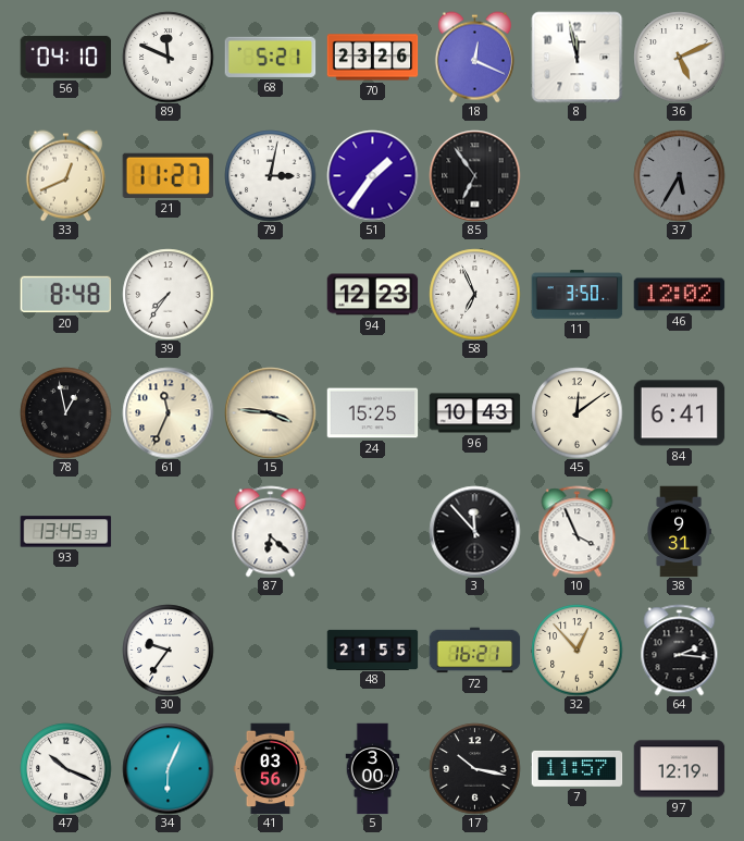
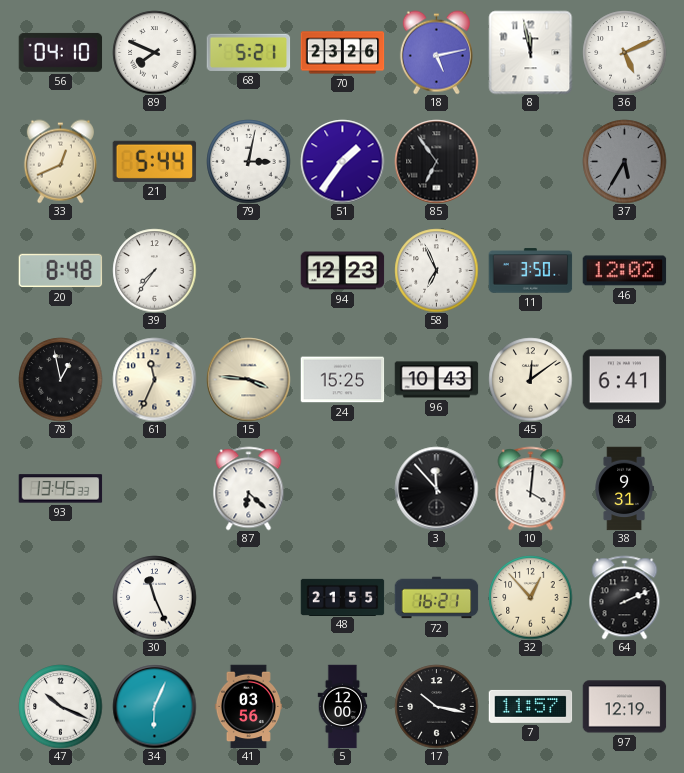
89: 11:49 -> 7:49 (154, 52)
18: 12:19 -> 5:13 (436, 52)
21: 11:27 -> 5:44 (154, 161)
10: 3:56 -> 4:01 (531, 488)
30: 9:36 -> 11:26 (154, 597)
64: 2:16 -> 2:11 (625, 597)
5: 3:00 -> 12:00 (343, 706)
